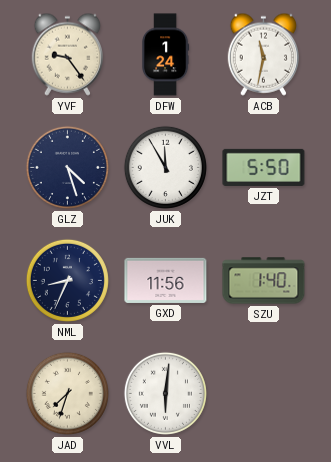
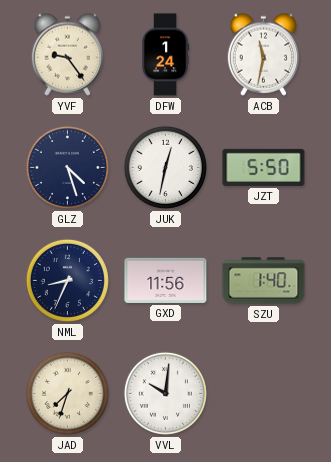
JUK: 11:55 -> 12:32 (165, 167)
VVL: 6:01 -> 10:01 (165, 393)
